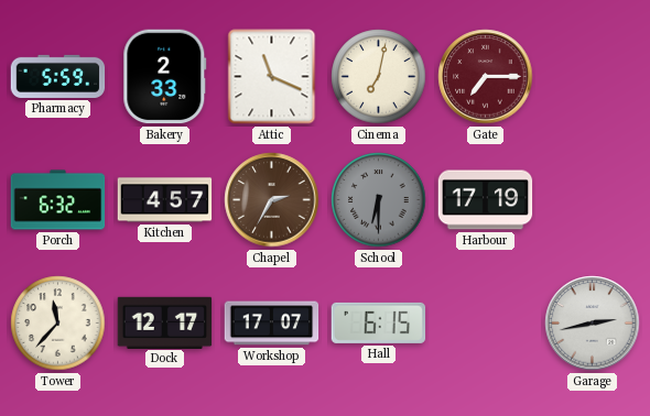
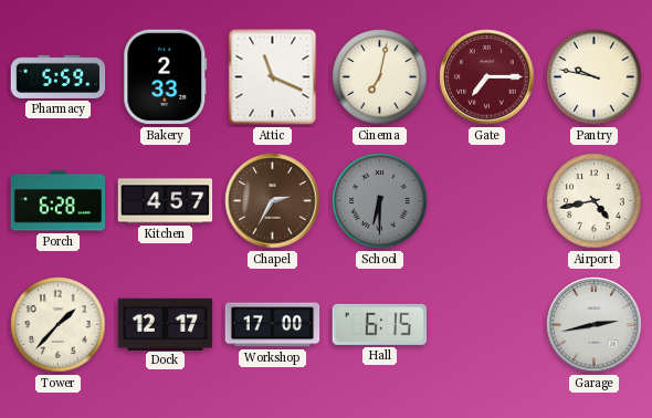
Pantry: none -> 9:47 (595, 77)
Porch: 6:32 -> 6:28 (59, 201)
Harbour: 17:19 -> none (486, 200)
Airport: none -> 4:43 (595, 201)
Tower: 11:37 -> 1:37 (59, 325)
Workshop: 17:07 -> 17:00 (273, 325)
